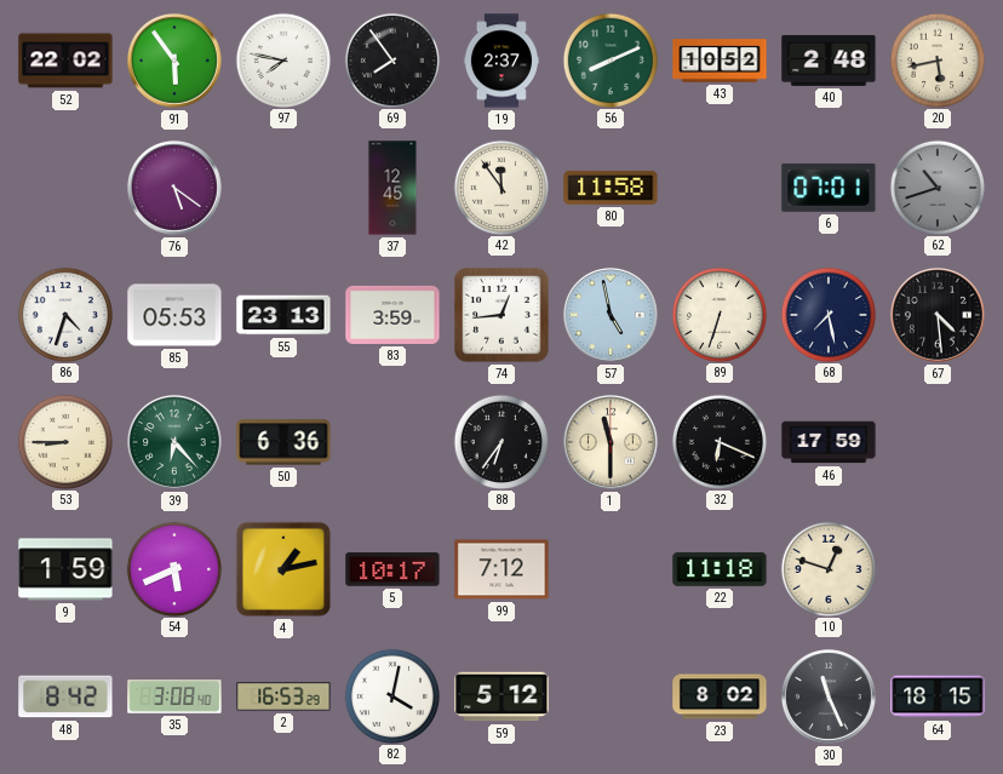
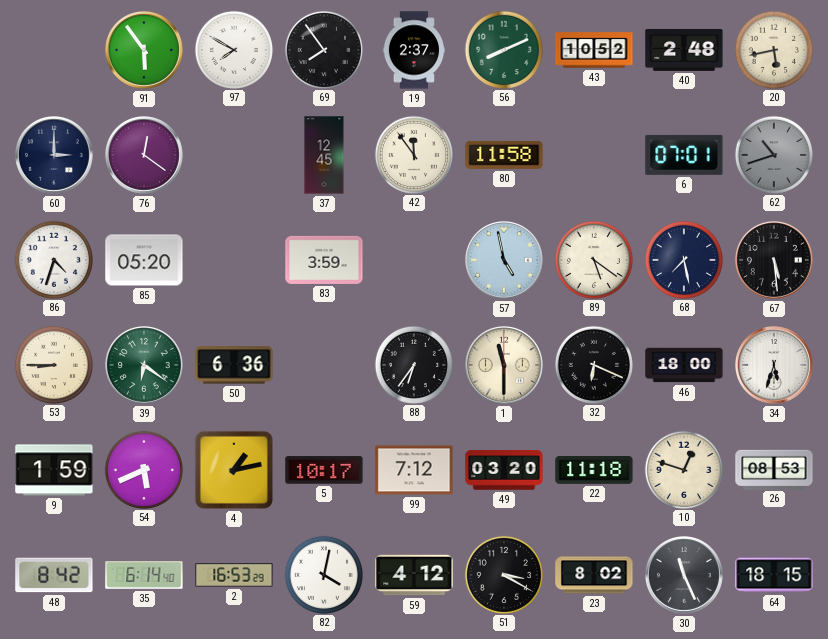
52: 22:02 -> none (65, 61)
97: 7:47 -> 7:50 (233, 49)
60: none -> 3:00 (54, 155)
76: 5:21 -> 12:21 (144, 155)
85: 05:53 -> 05:20 (144, 260)
55: 23:13 -> none (283, 315)
74: 12:44 -> none (501, 315)
89: 6:33 -> 5:21 (593, 259)
67: 4:29 -> 5:29 (774, 260)
39: 6:23 -> 6:21 (144, 365)
46: 17:59 -> 18:00 (684, 365)
34: none -> 5:33 (774, 365)
49: none -> 03:20 (504, 470)
26: none -> 08:53 (774, 469)
35: 3:08 -> 6:14 (144, 575)
59: 5:12 -> 4:12 (414, 575)
51: none -> 3:20 (503, 574)
